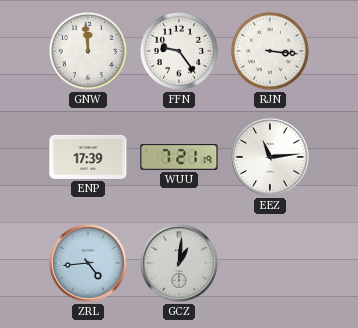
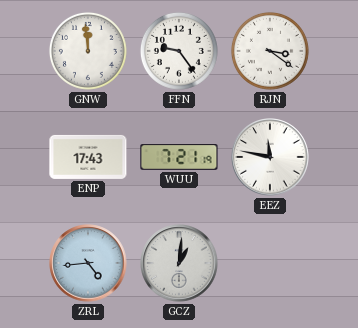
RJN: 3:16 -> 3:21 (270, 51)
ENP: 17:39 -> 17:43 (88, 157)
EEZ: 11:14 -> 11:47 (270, 157)
